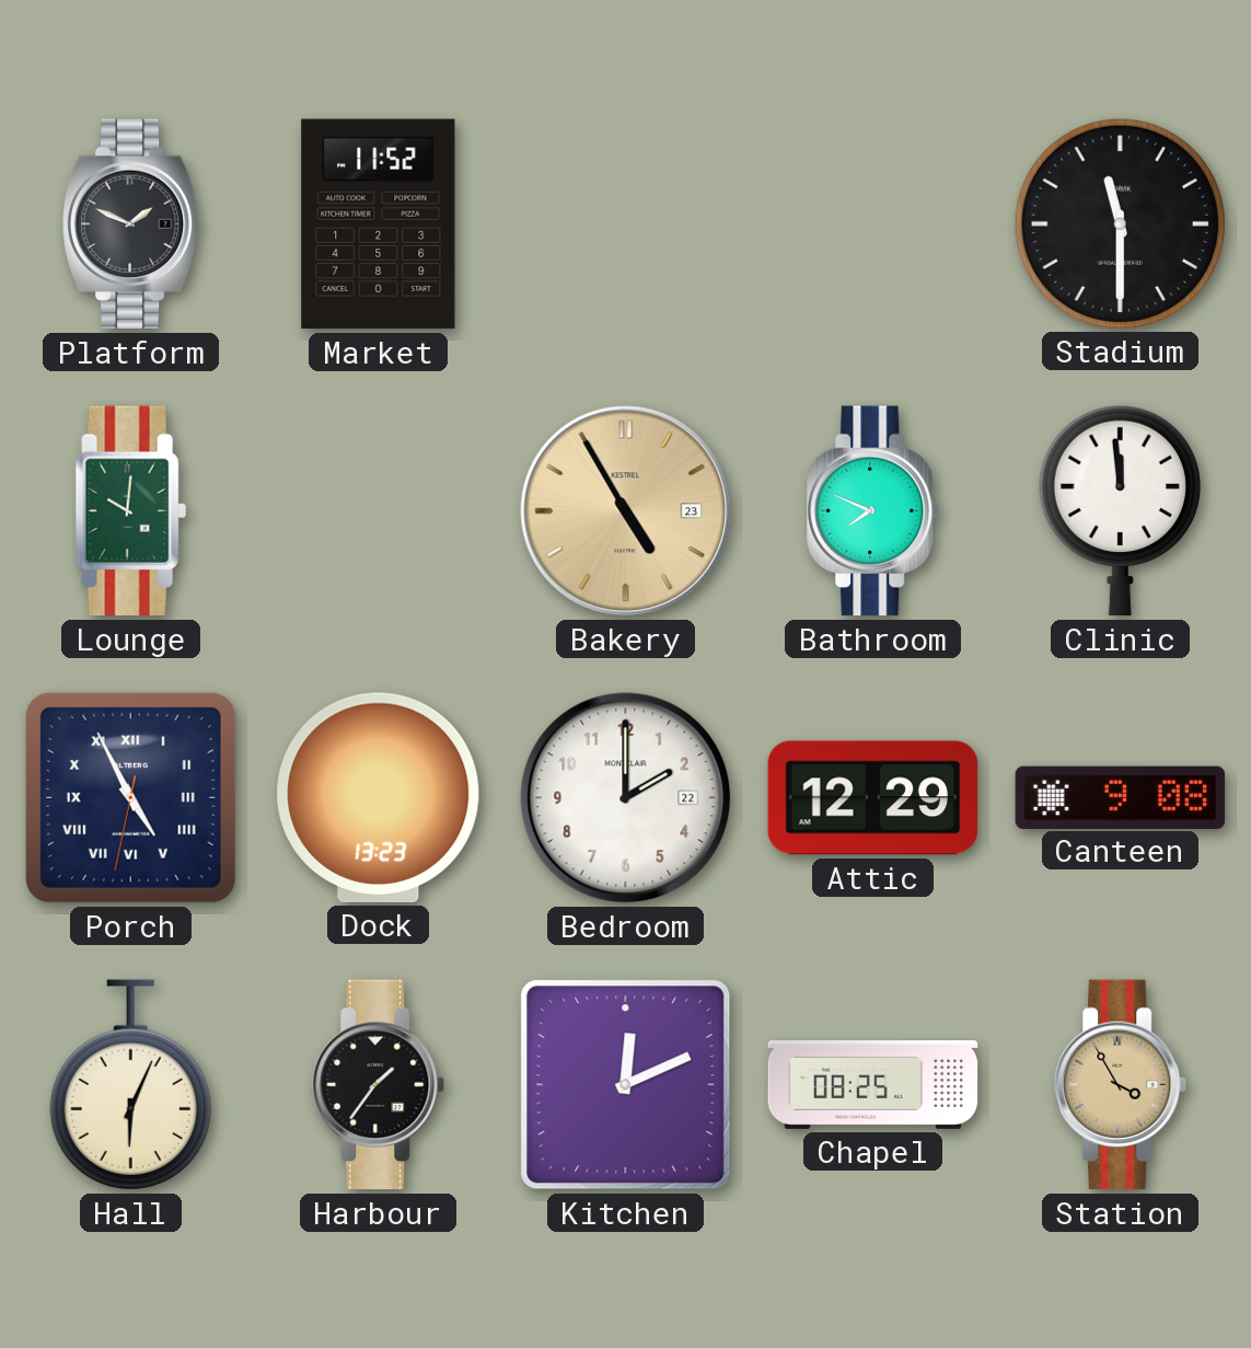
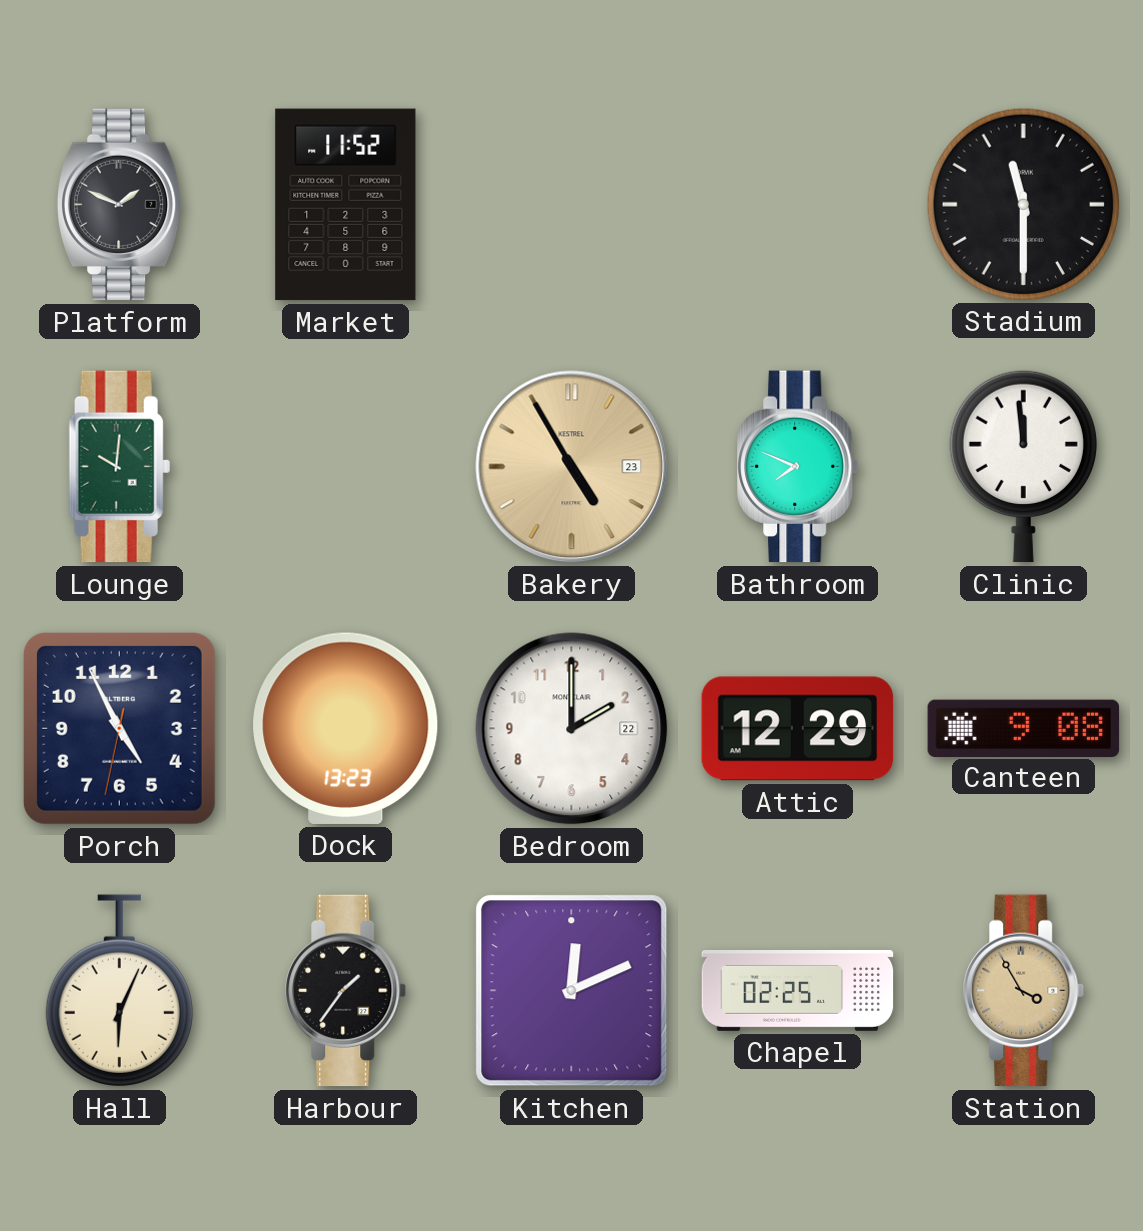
Porch numerals: Roman -> Arabic (119, 728)
Chapel: 08:25 -> 02:25 (798, 991)
